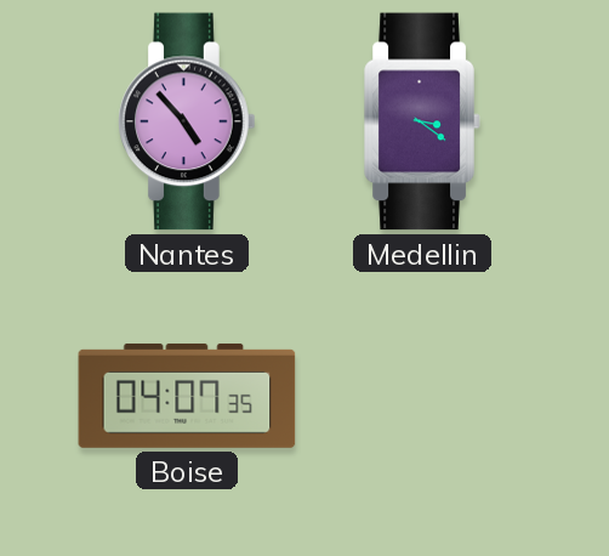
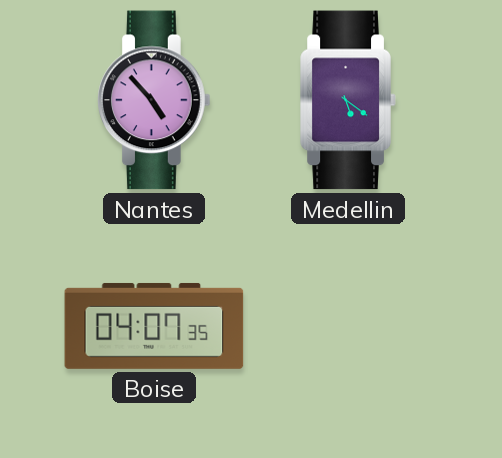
Medellin: 3:21 -> 5:21 (348, 100)
